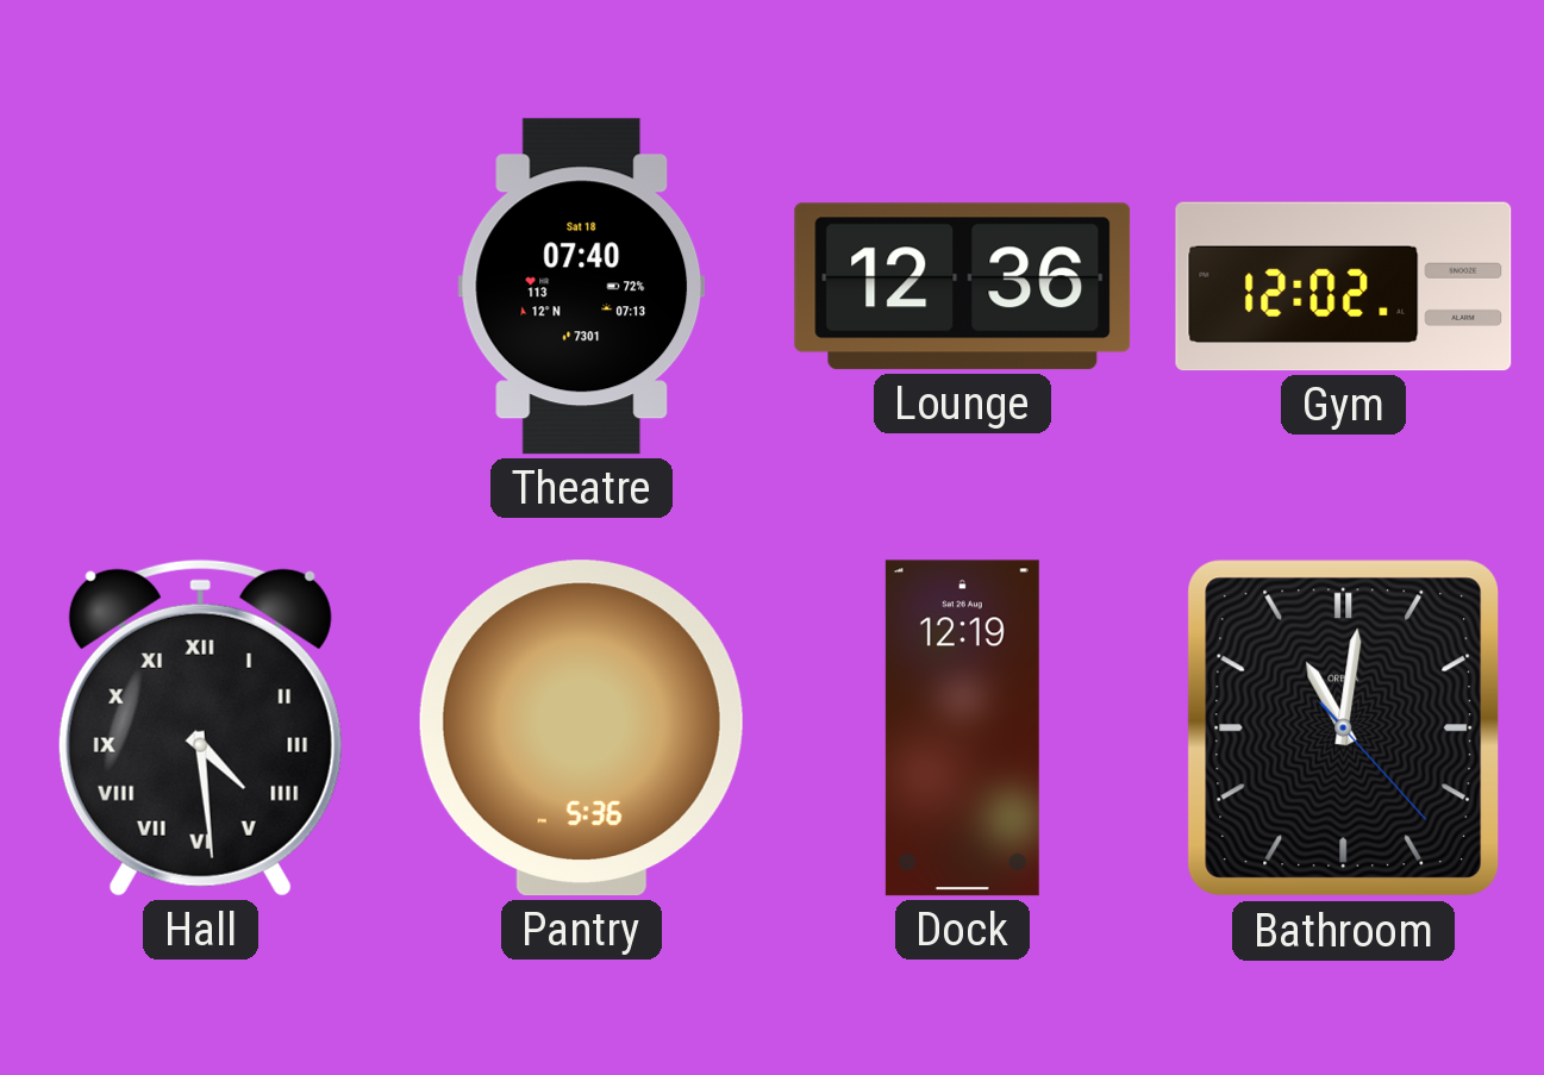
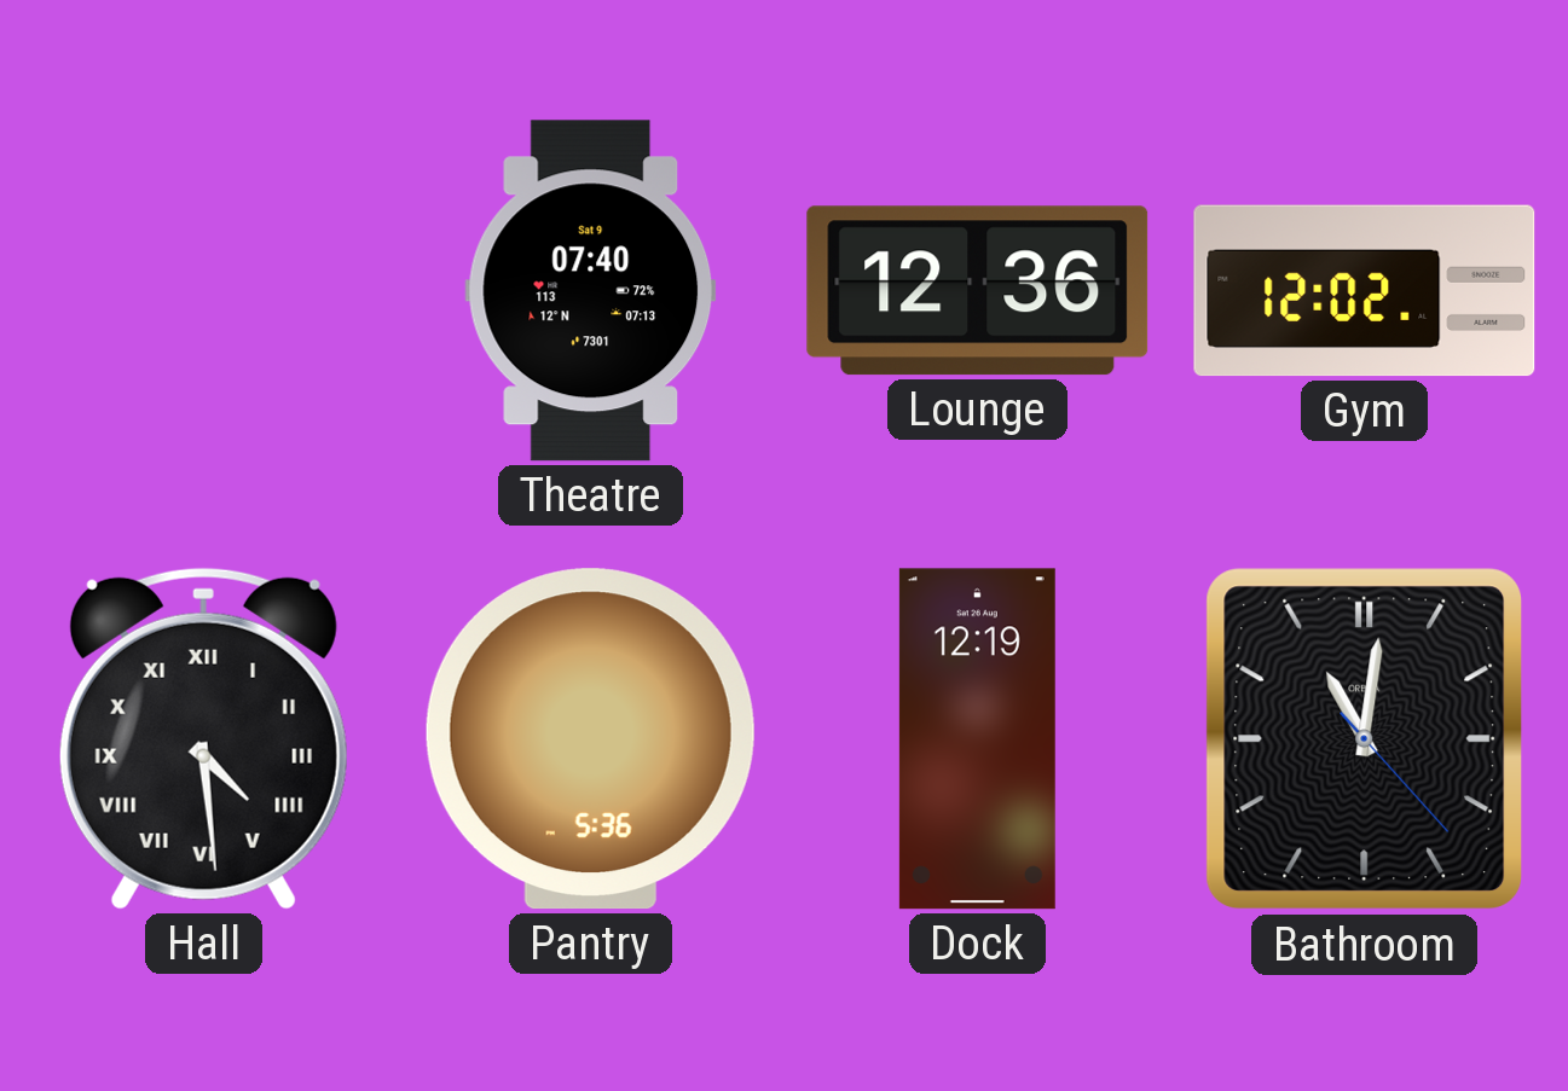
Theatre date: Sat 18 -> Sat 9 (591, 291)
